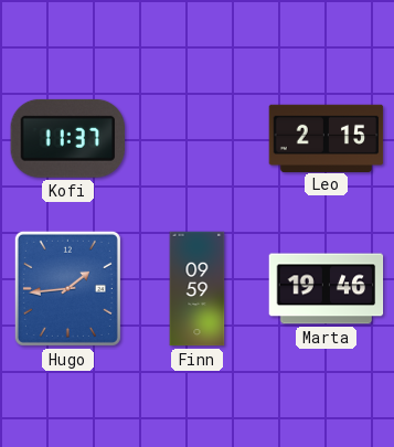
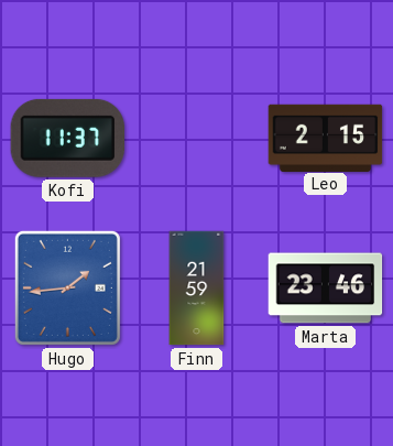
Finn: 09:59 -> 21:59 (197, 289)
Marta: 19:46 -> 23:46 (326, 289)
